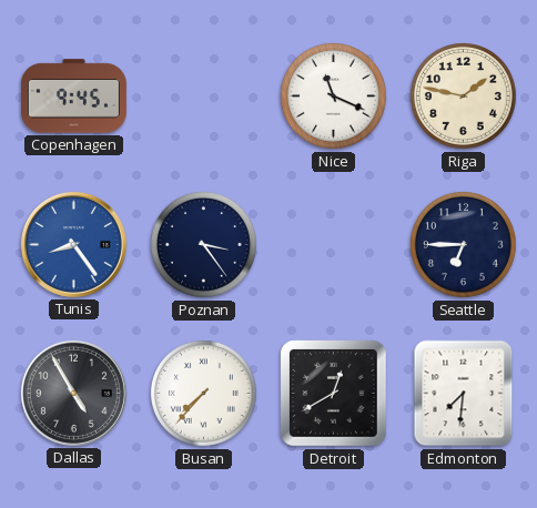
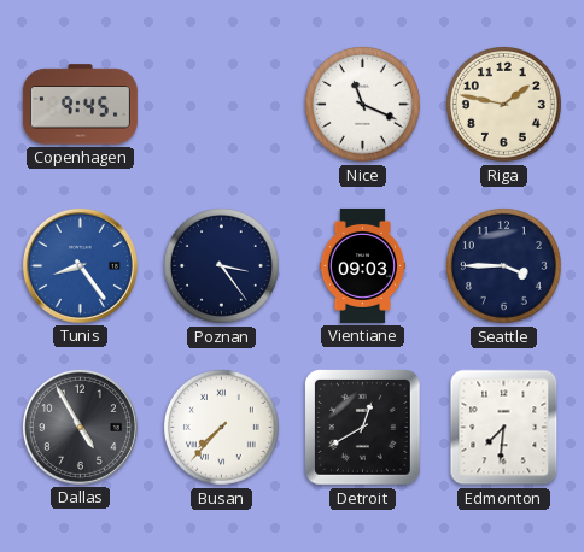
Vientiane: none -> 09:03 (363, 265)
Seattle: 6:45 -> 3:45 (503, 265)
